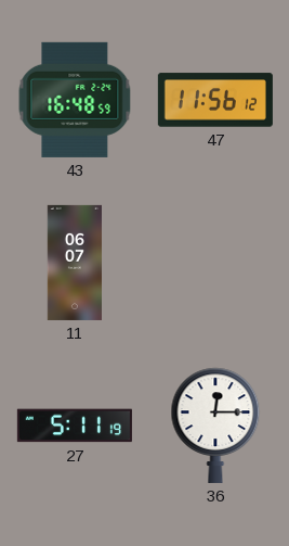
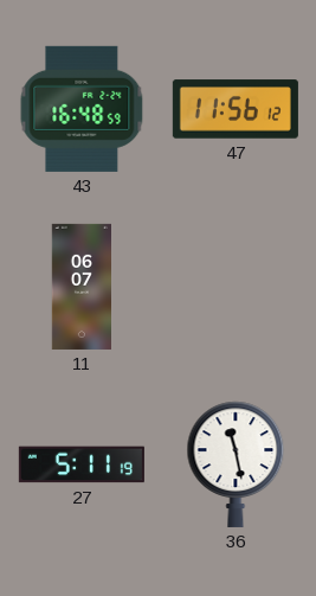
36: 12:15 -> 11:28 (236, 464)
